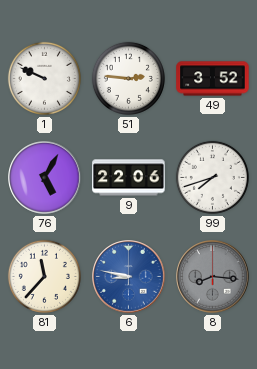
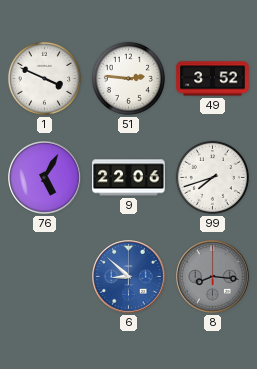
1: 9:49 -> 3:49 (44, 78)
81: 11:37 -> none (44, 276)
6: 8:47 -> 8:52 (129, 277)
